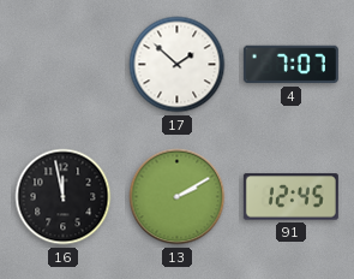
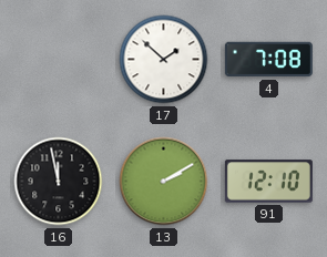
4: 7:07 -> 7:08 (268, 60)
91: 12:45 -> 12:10 (268, 182)
